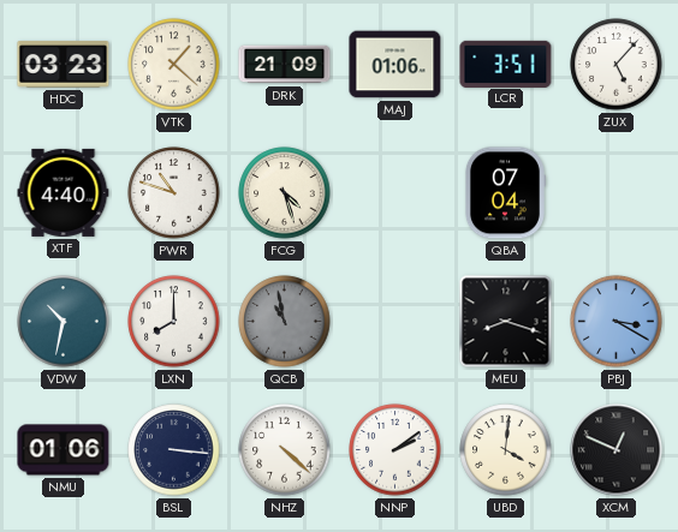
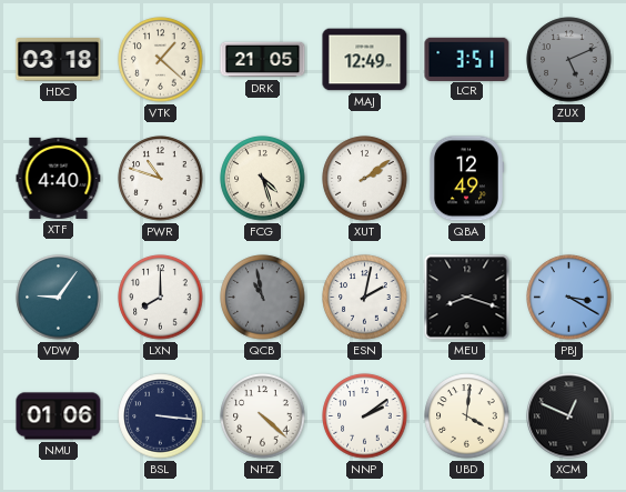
HDC: 03:23 -> 03:18 (59, 60)
DRK: 21:09 -> 21:05 (263, 60)
MAJ: 01:06 -> 12:49 (365, 60)
ZUX: 5:07 -> 5:11 (569, 60)
ZUX dial: white -> grey (569, 60)
XUT: none -> 2:09 (365, 179)
QBA: 07:04 -> 12:49 (466, 179)
VDW: 10:32 -> 9:06 (59, 298)
ESN: none -> 2:02 (365, 298)
